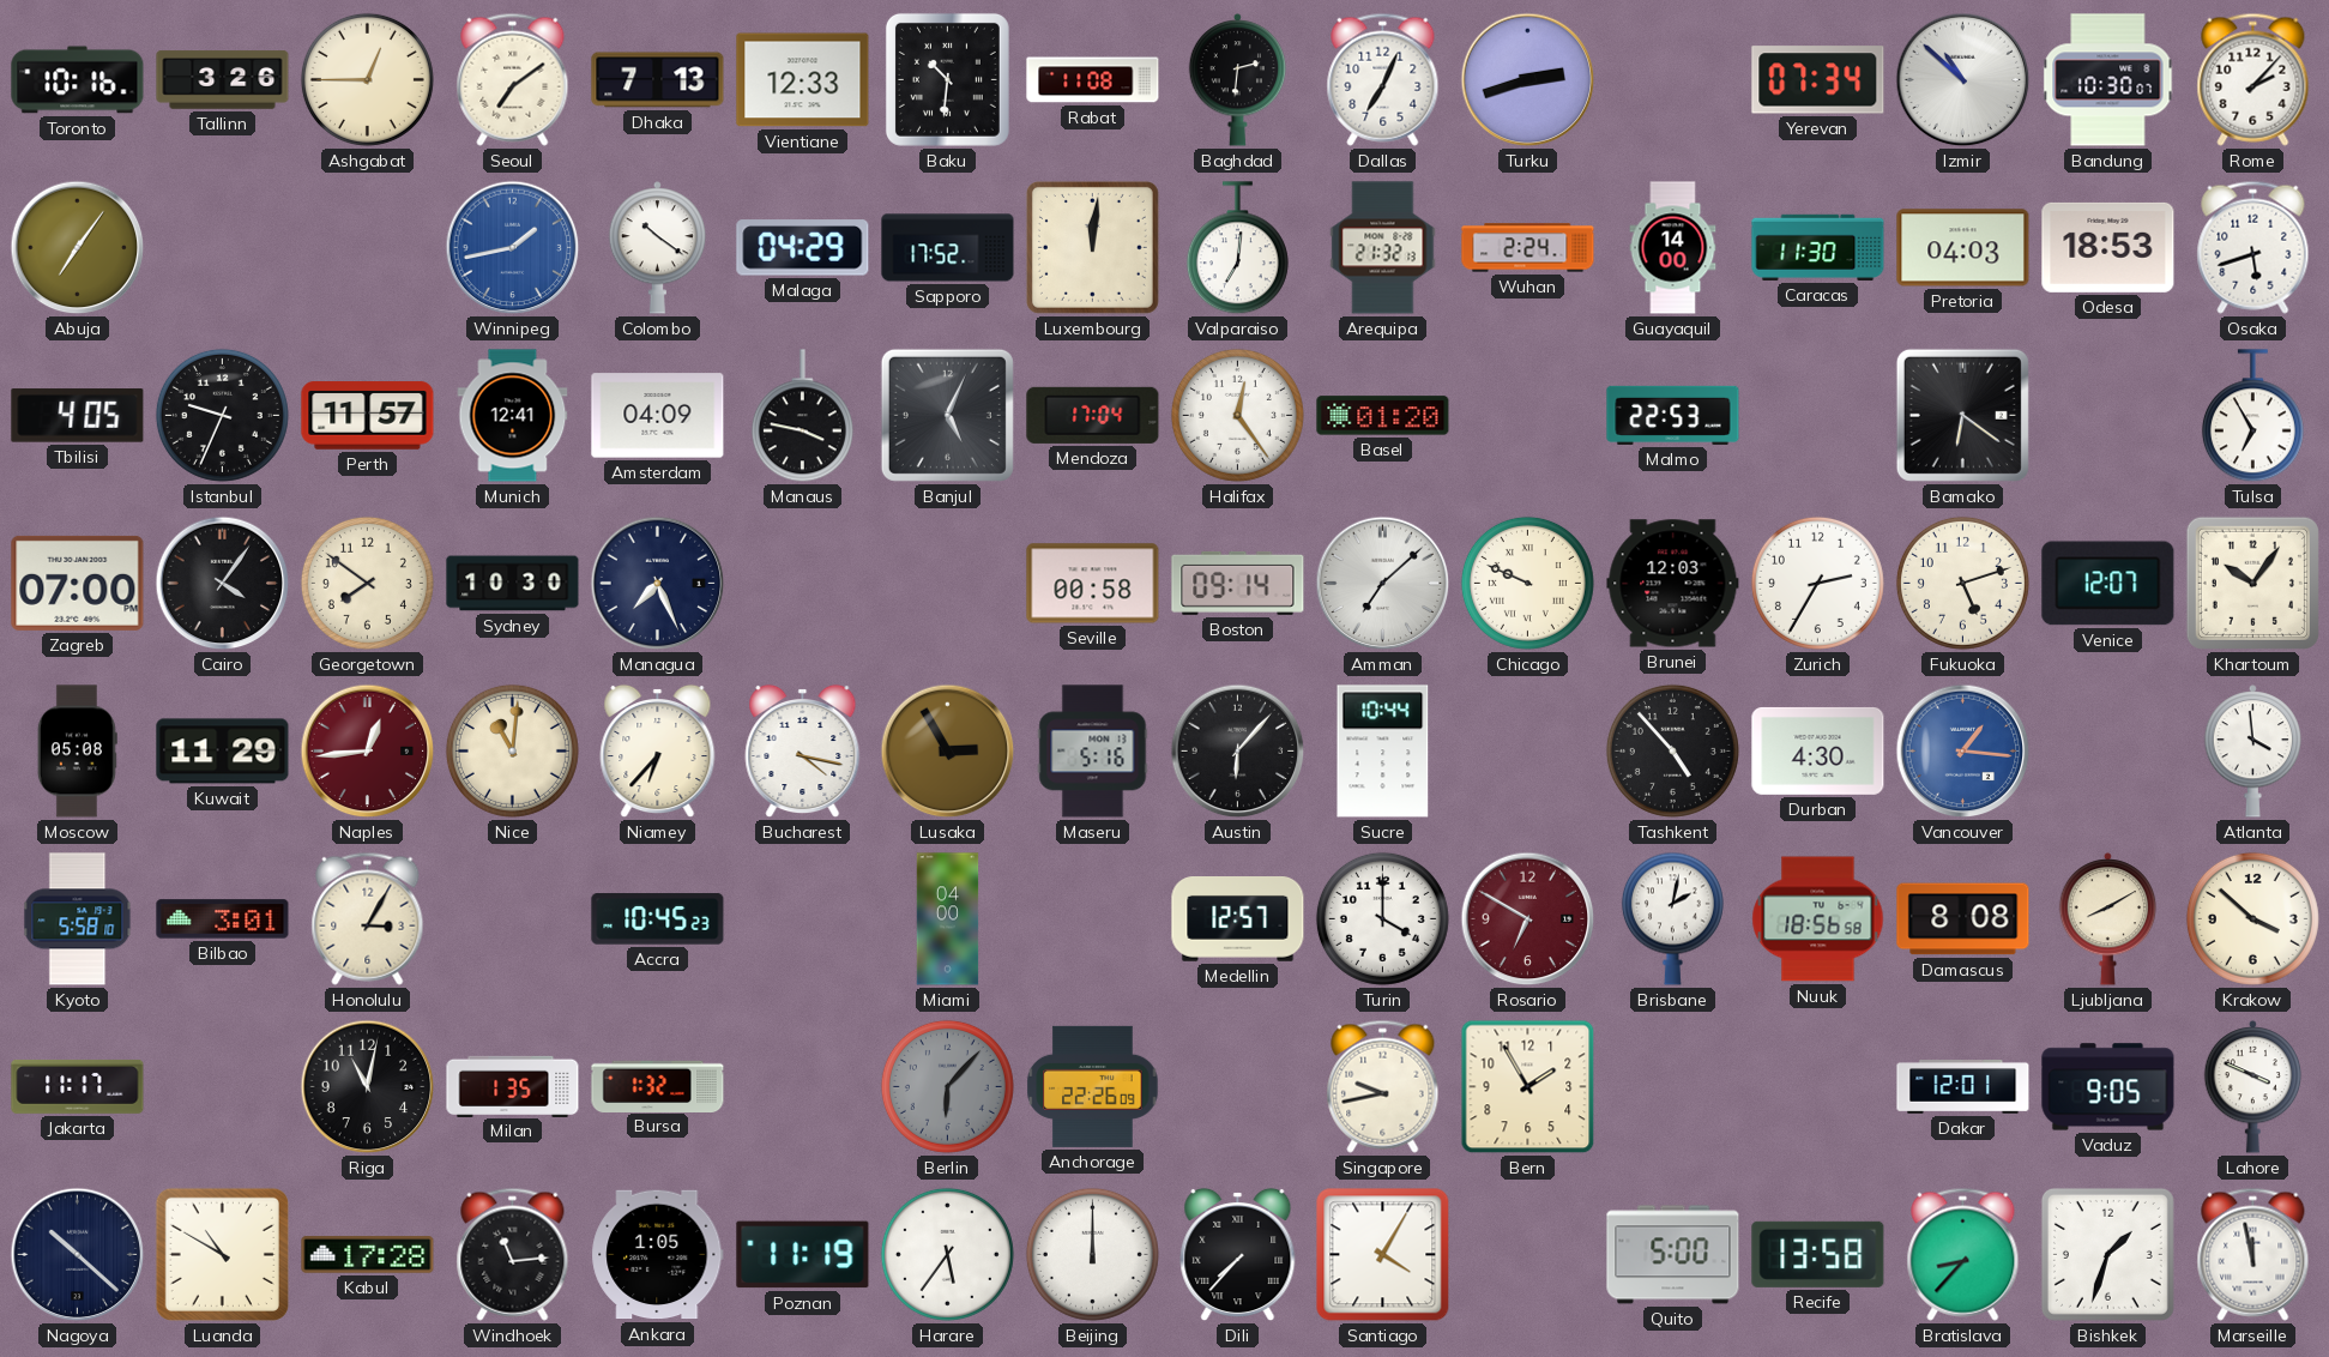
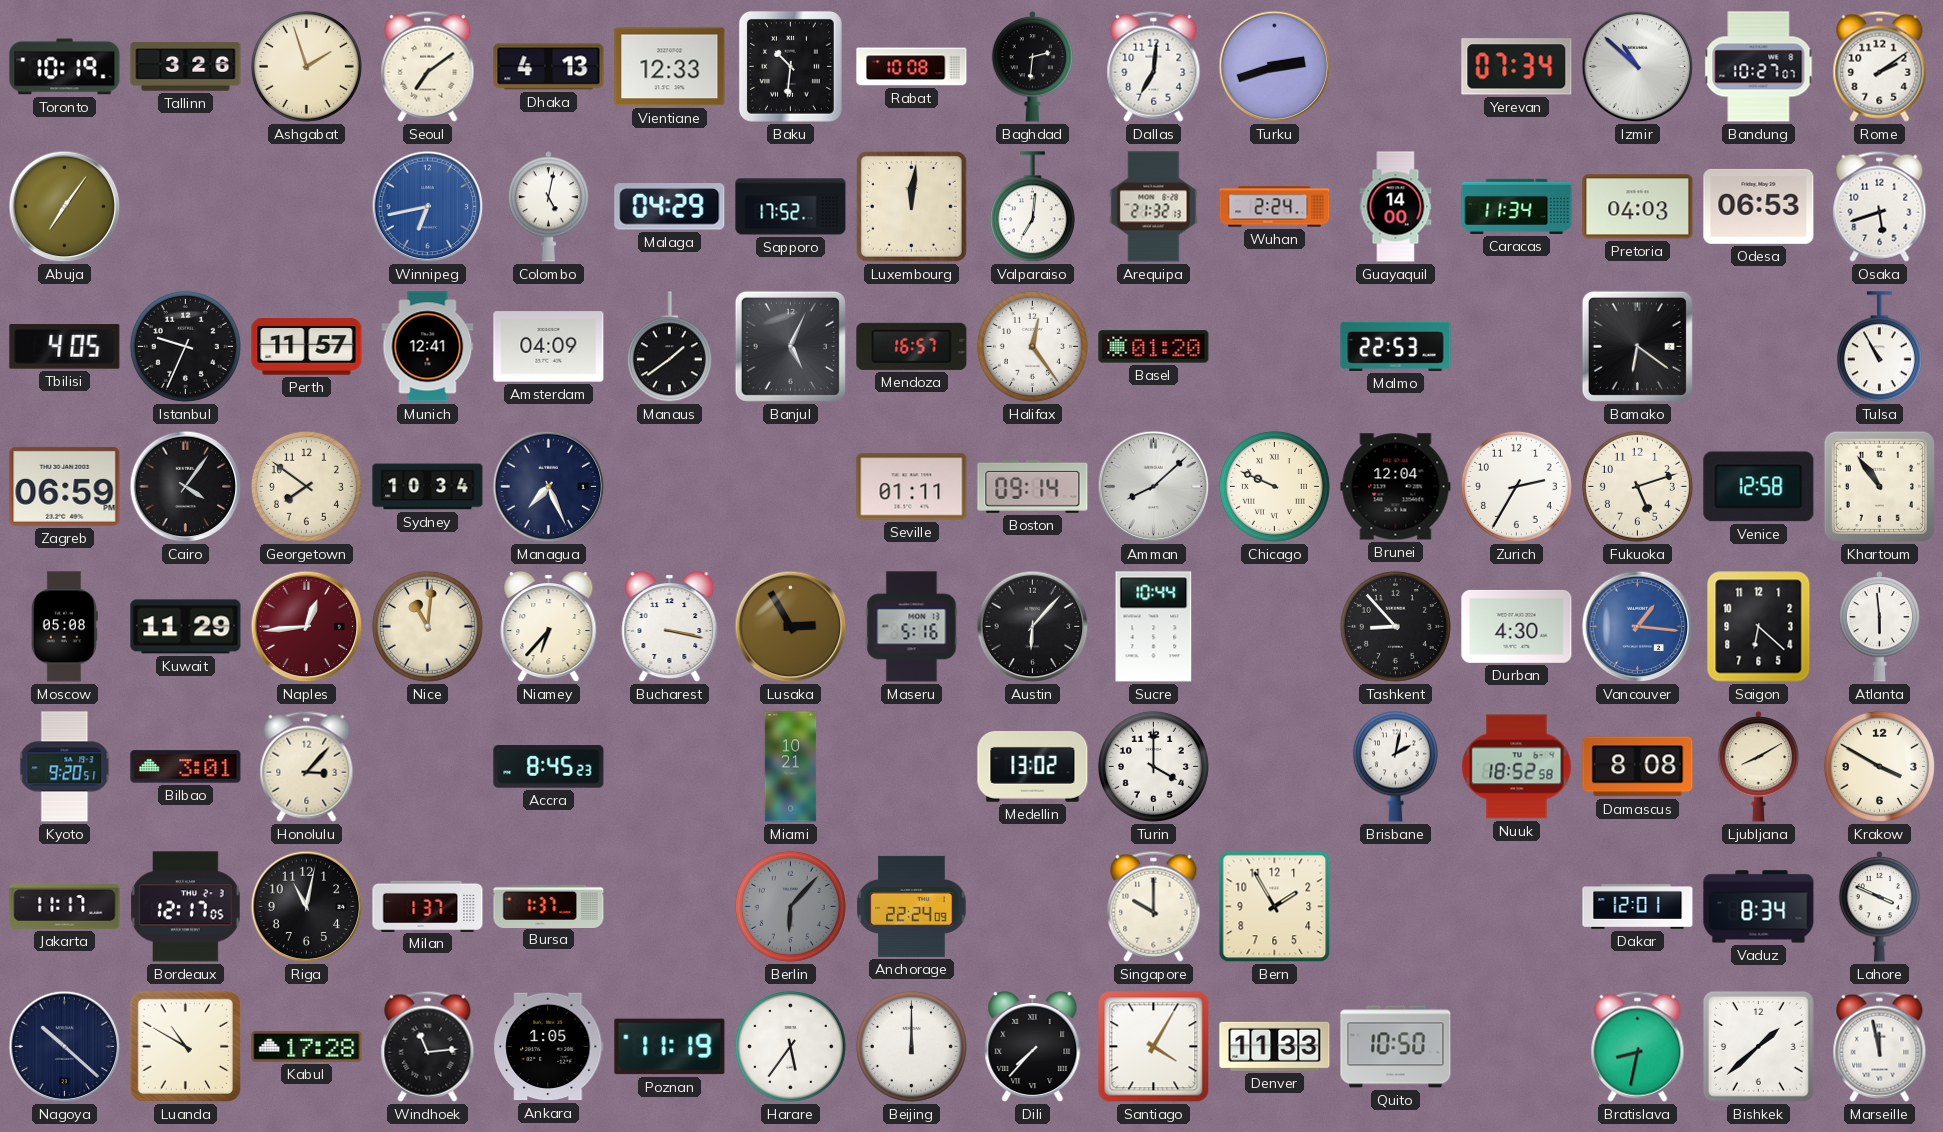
Toronto: 10:16 -> 10:19 (65, 67)
Ashgabat: 12:45 -> 1:57 (306, 66)
Dhaka: 7:13 -> 4:13 (549, 67)
Rabat: 11:08 -> 10:08 (912, 67)
Dallas: 7:04 -> 7:01 (1154, 66)
Bandung: 10:30 -> 10:27 (1759, 67)
Rome: 2:07 -> 2:09 (1880, 66)
Winnipeg: 1:43 -> 6:43 (428, 207)
Colombo: 10:21 -> 5:02 (549, 207)
Caracas: 11:30 -> 11:34 (1517, 206)
Odesa: 18:53 -> 06:53 (1759, 206)
Manaus: 3:47 -> 1:39 (669, 347)
Mendoza: 17:04 -> 16:57 (912, 346)
Tulsa: 6:55 -> 10:55 (1879, 347)
Zagreb: 07:00 -> 06:59 (65, 486)
Sydney: 10:30 -> 10:34 (428, 487)
Seville: 00:58 -> 01:11 (912, 487)
Amman: 7:08 -> 8:08 (1154, 487)
Brunei: 12:03 -> 12:04 (1396, 487)
Venice: 12:07 -> 12:58 (1759, 487)
Khartoum: 10:06 -> 10:54 (1879, 486)
Bucharest: 4:17 -> 3:17 (670, 627)
Tashkent: 4:53 -> 8:53 (1395, 626)
Saigon: none -> 6:22 (1759, 627)
Atlanta: 3:59 -> 5:59 (1880, 627)
Kyoto: 5:58 -> 9:20 (65, 767)
Honolulu: 3:05 -> 3:07 (307, 766)
Accra: 10:45 -> 8:45 (549, 767)
Miami: 04:00 -> 10:21 (791, 767)
Medellin: 12:57 -> 13:02 (1033, 767)
Rosario: 6:50 -> none (1528, 919)
Nuuk: 18:56 -> 18:52 (1517, 767)
Krakow: 3:52 -> 3:50 (1879, 766)
Bordeaux: none -> 12:17 (186, 907)
Milan: 1:35 -> 1:37 (428, 906)
Bursa: 1:32 -> 1:37 (549, 906)
Anchorage: 22:26 -> 22:24 (912, 906)
Singapore: 9:43 -> 10:00 (1154, 906)
Vaduz: 9:05 -> 8:34 (1759, 907)
Denver: none -> 11:33 (1275, 1046)
Quito: 5:00 -> 10:50 (1396, 1047)
Recife: 13:58 -> none (1818, 1254)
Bratislava: 8:37 -> 8:32 (1638, 1046)
Bishkek: 1:33 -> 1:38 (1758, 1046)
